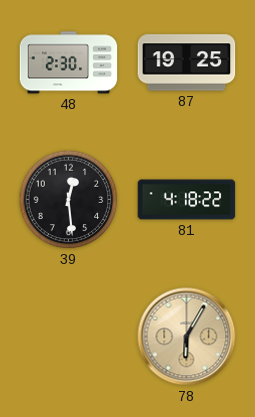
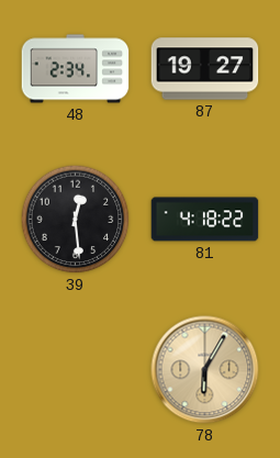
48: 2:30 -> 2:34 (76, 69)
87: 19:25 -> 19:27 (205, 69)
